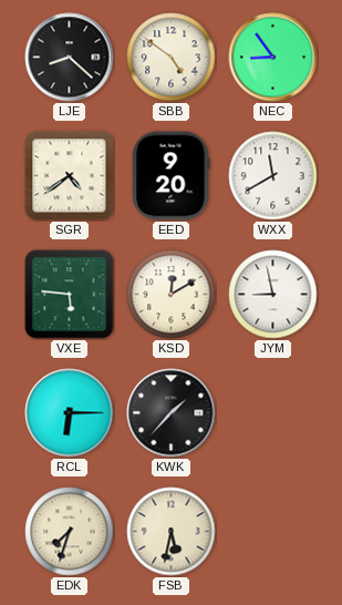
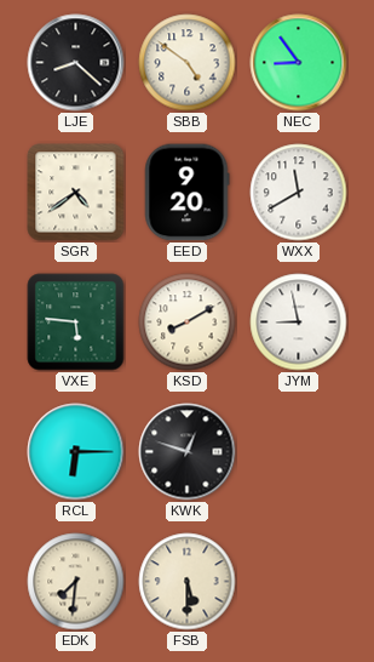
KSD: 12:10 -> 8:10 (188, 323)
KWK: 1:37 -> 12:48 (188, 452)
EDK: 7:33 -> 7:31 (76, 582)
FSB: 5:32 -> 5:30 (188, 582)
